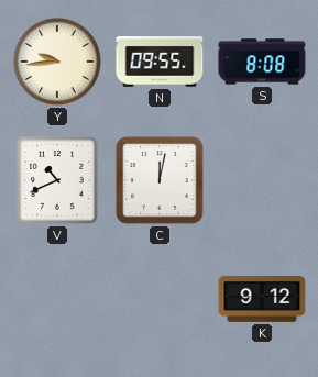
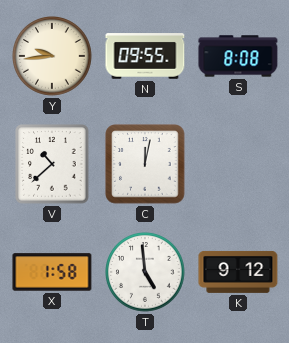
V: 10:41 -> 10:38 (52, 164)
X: none -> 1:58 (52, 272)
T: none -> 4:59 (146, 273)
